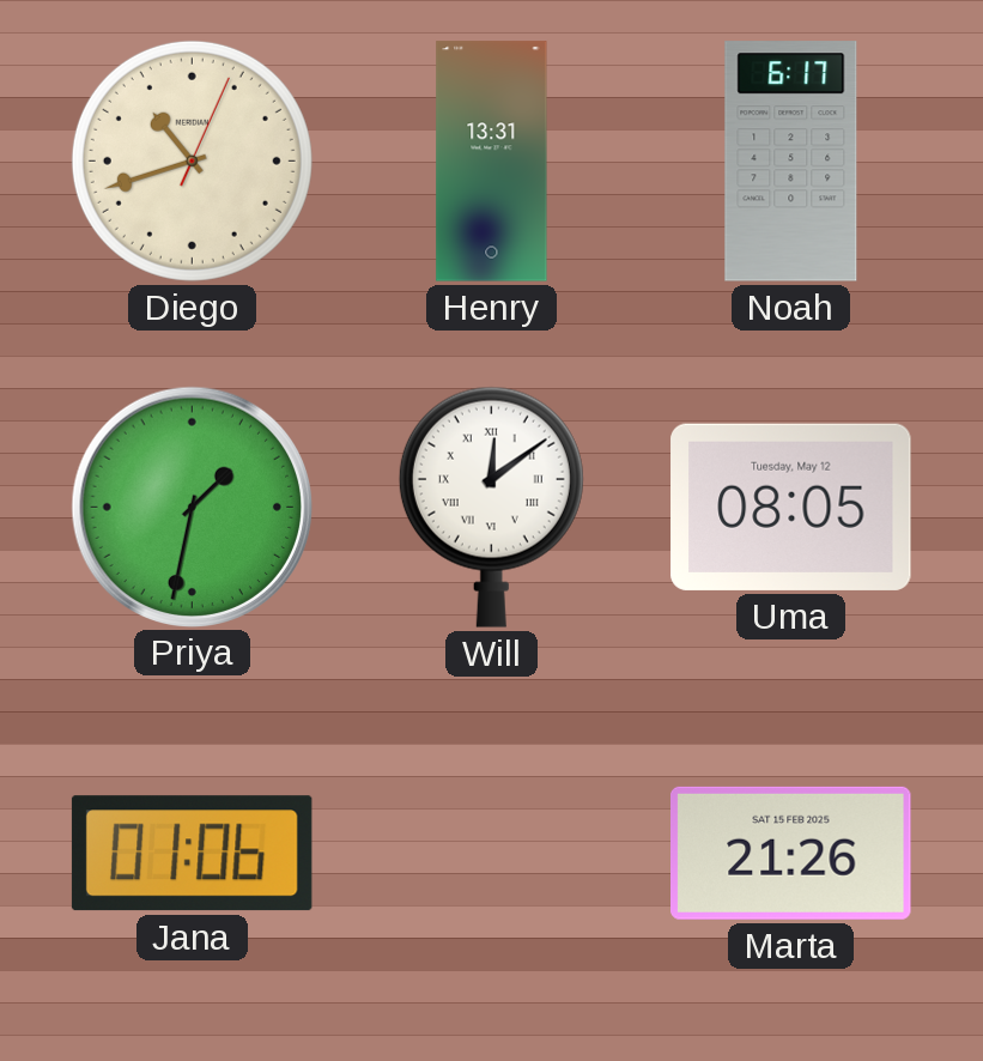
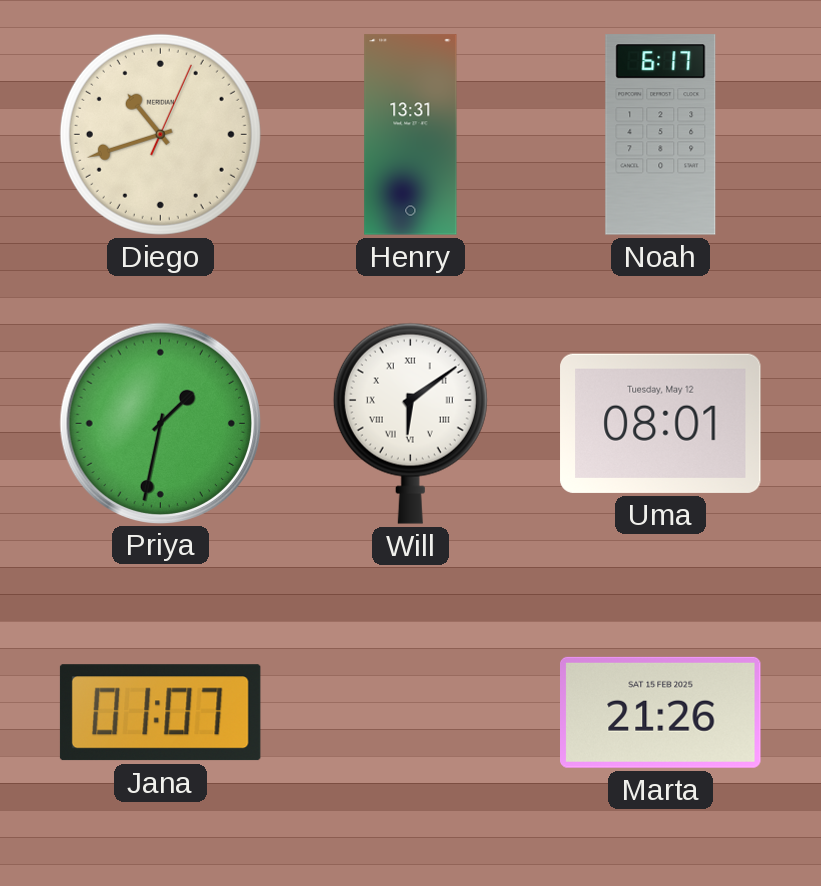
Will: 12:09 -> 6:09 (410, 423)
Uma: 08:05 -> 08:01 (661, 423)
Jana: 01:06 -> 01:07 (160, 713)
